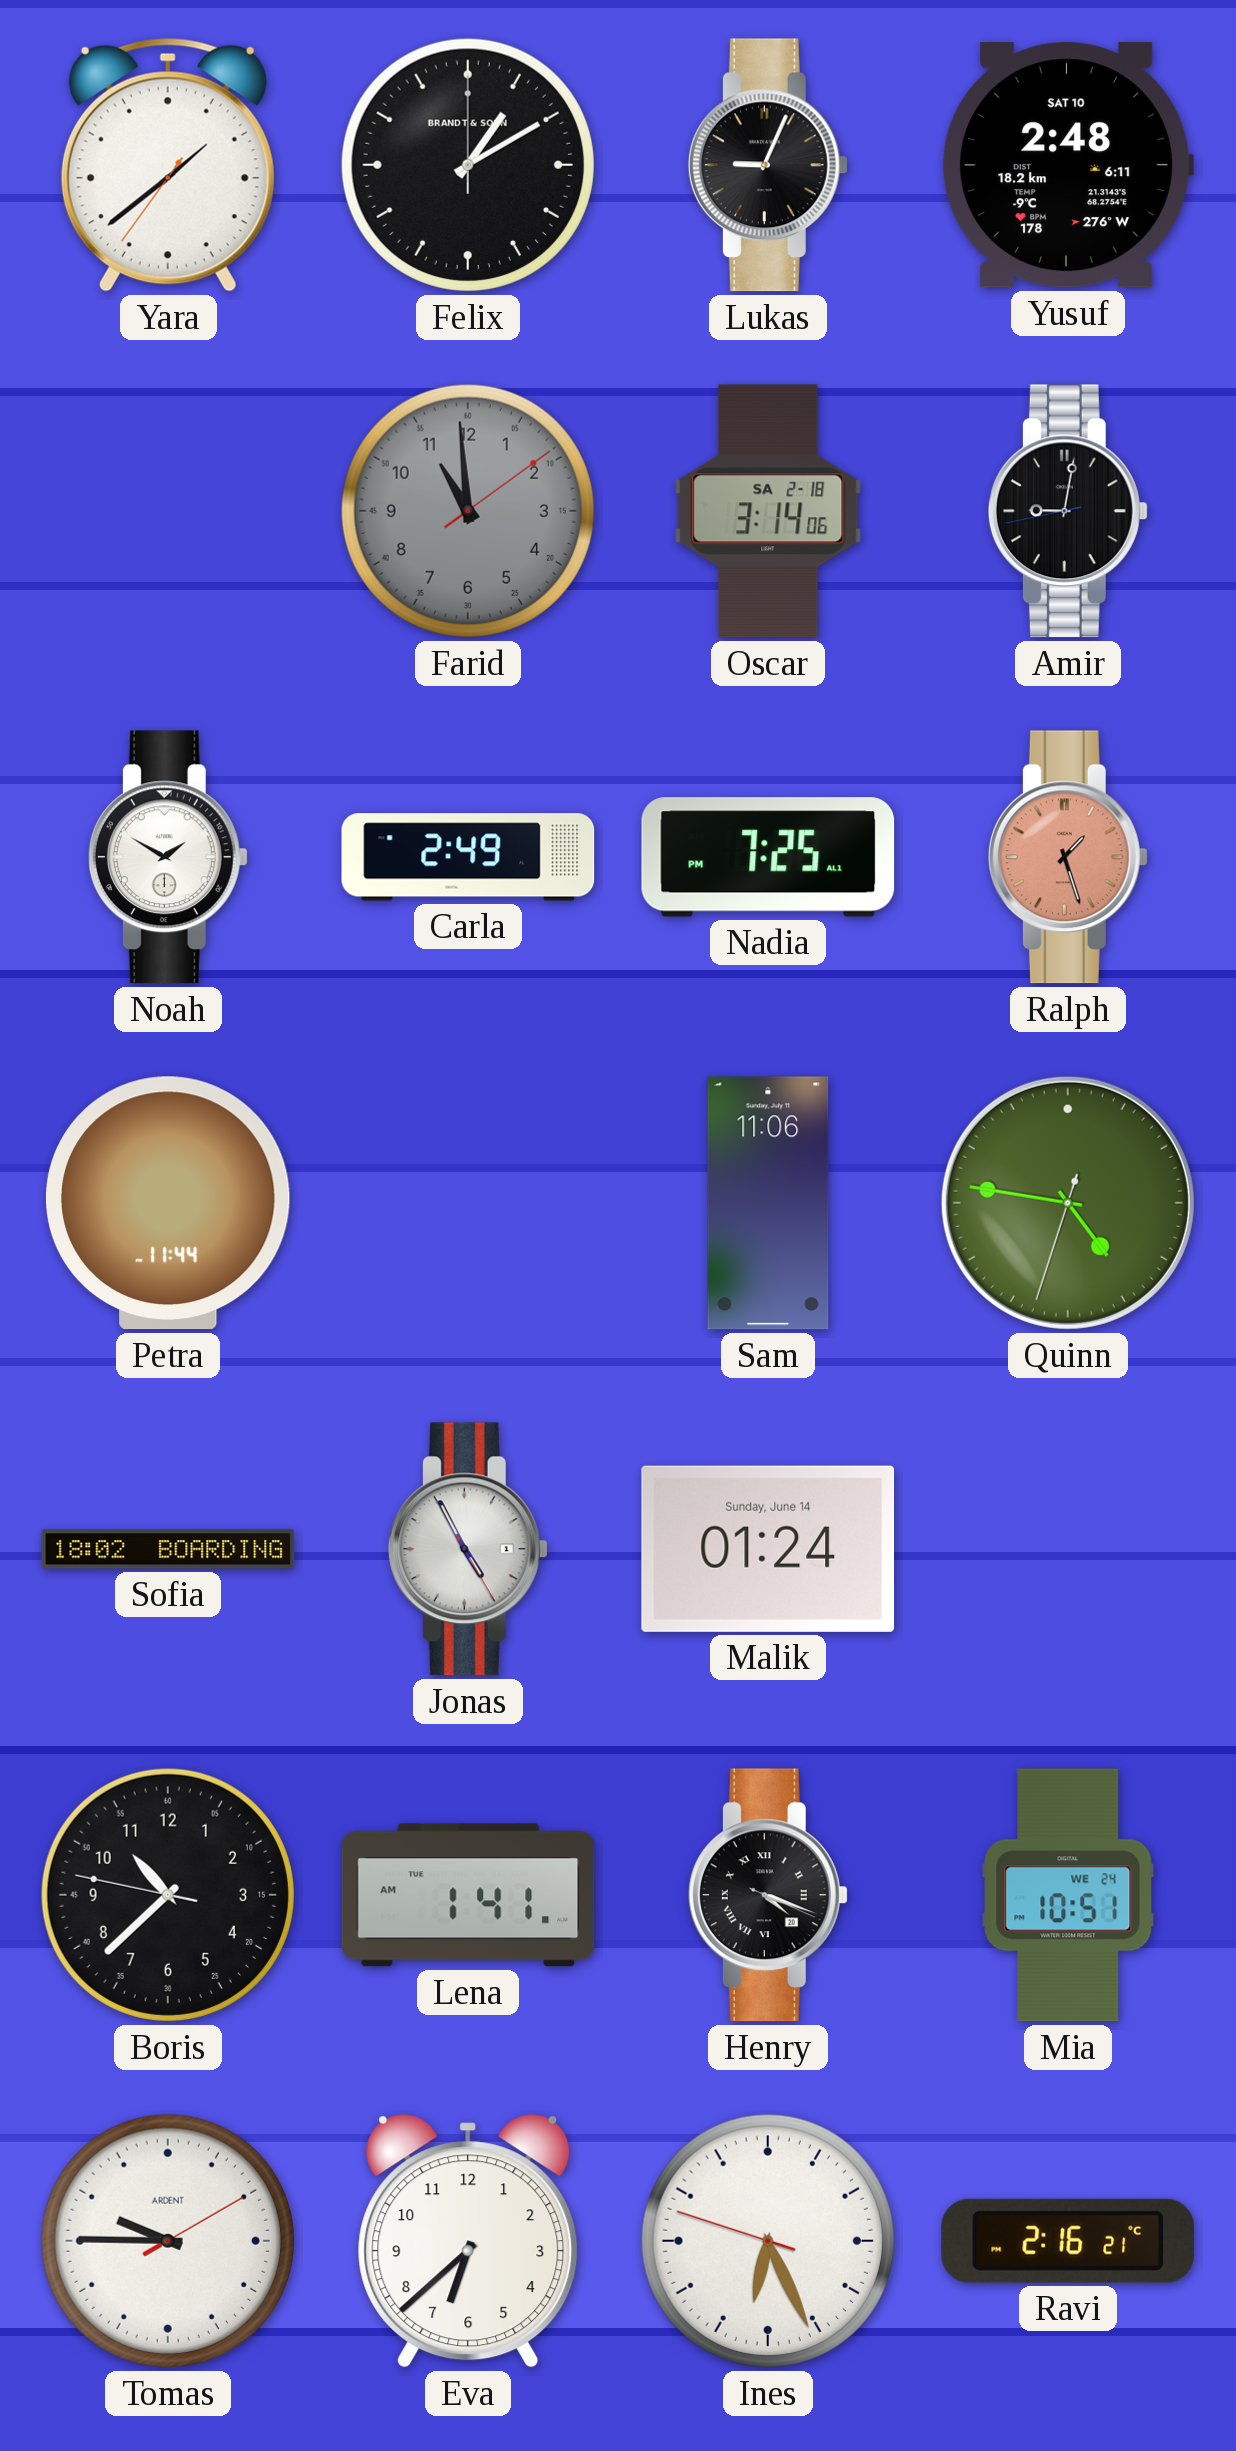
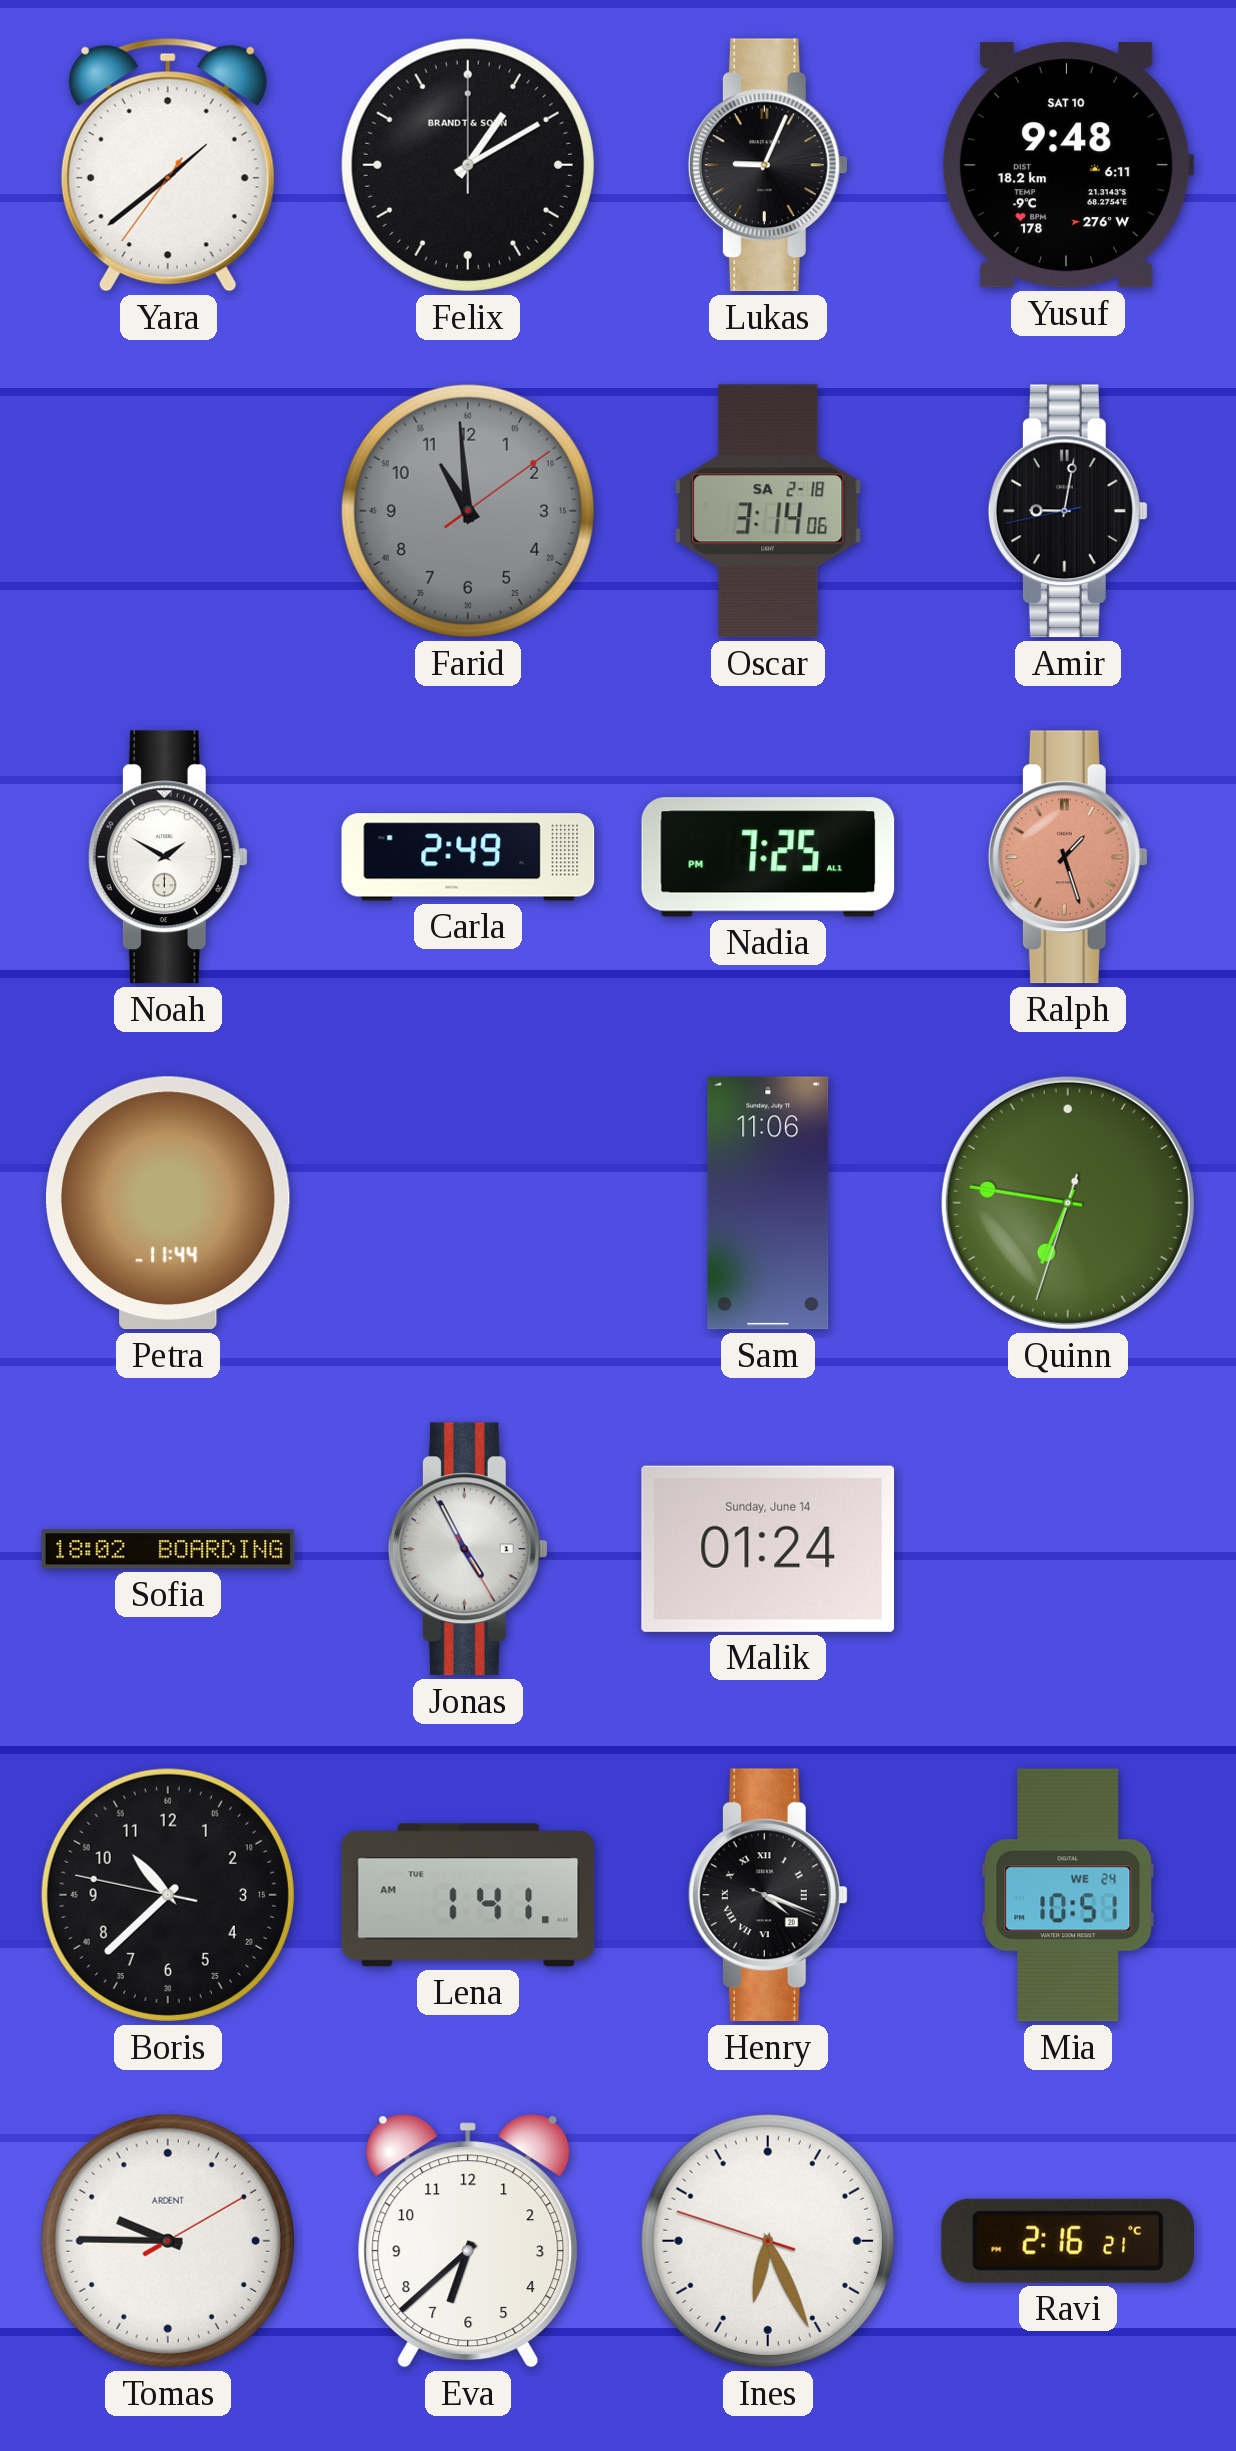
Yusuf: 2:48 -> 9:48 (1067, 165)
Quinn: 4:46 -> 6:46 (1068, 1203)
